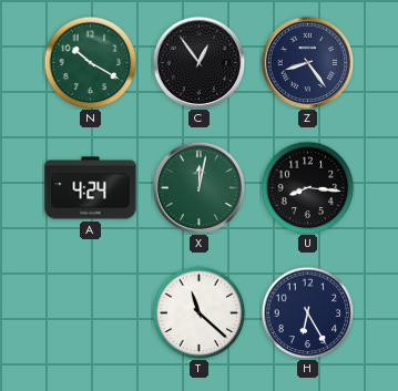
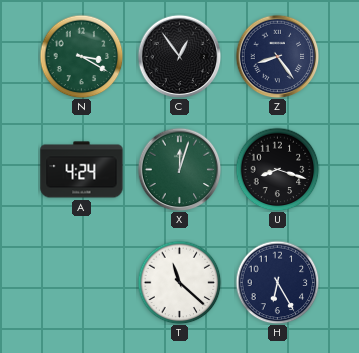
N: 10:20 -> 3:20 (81, 56)
X: 12:02 -> 12:03 (179, 169)
U: 8:16 -> 8:18 (277, 169)
